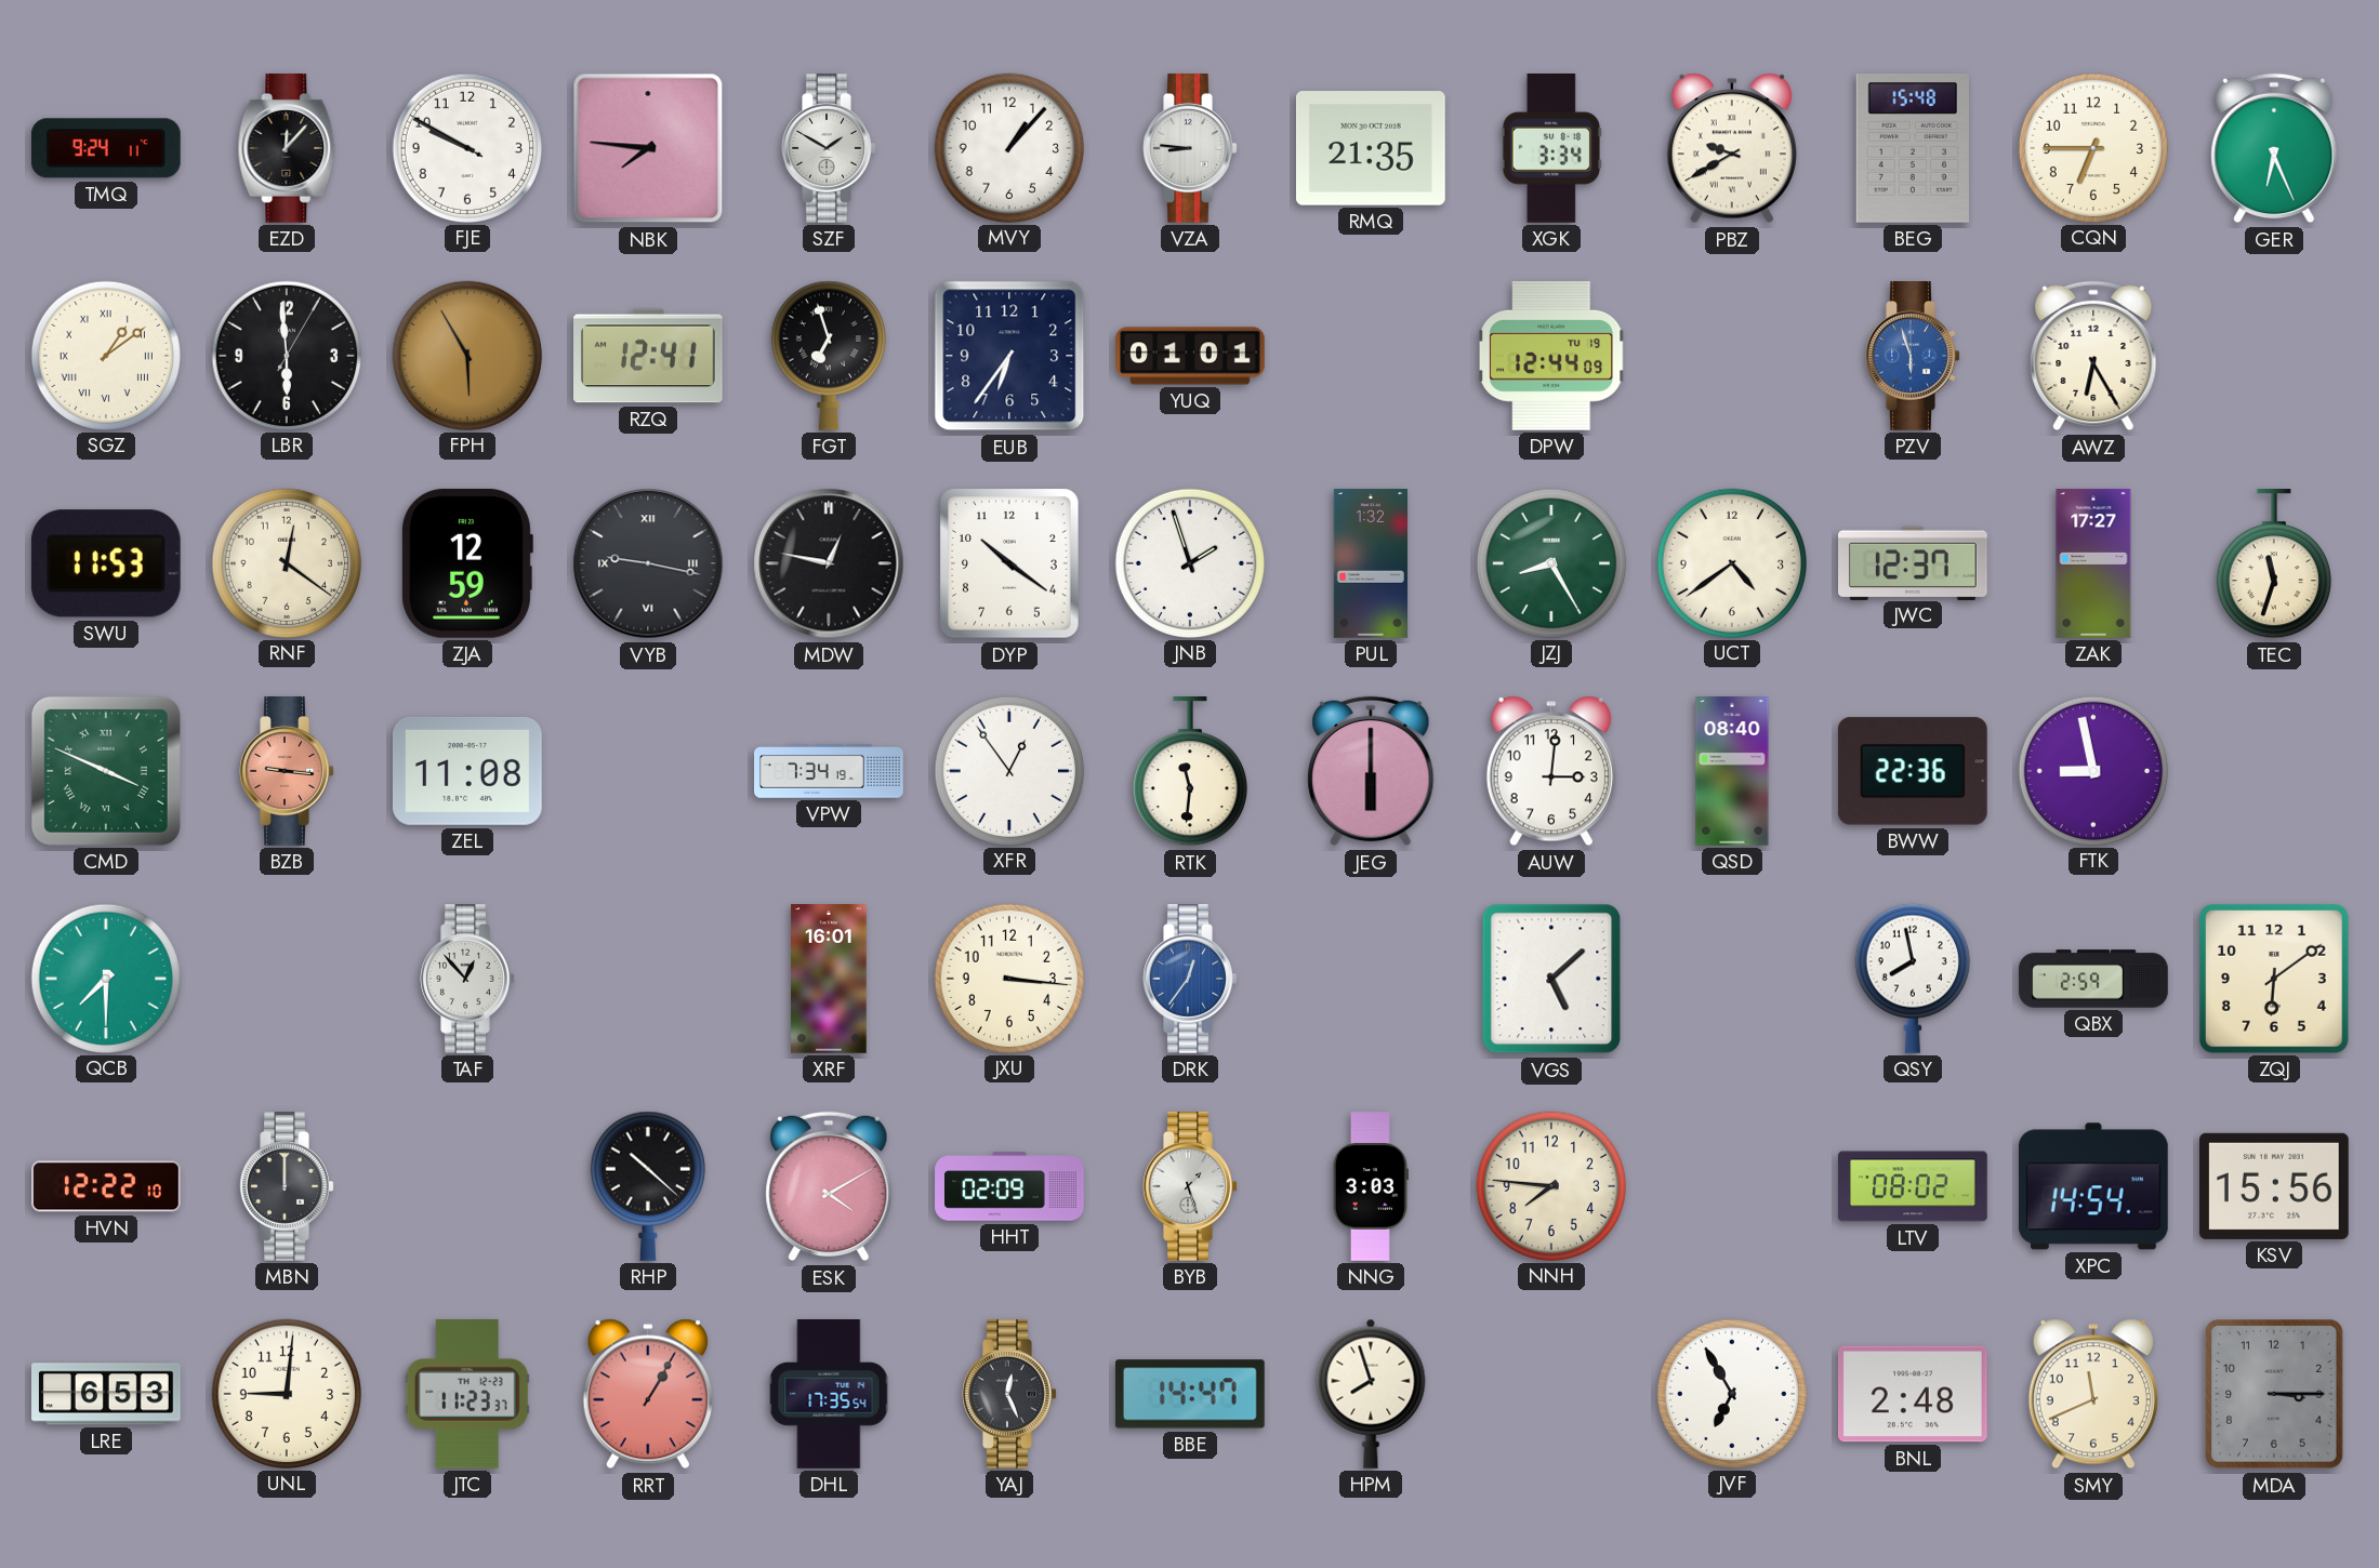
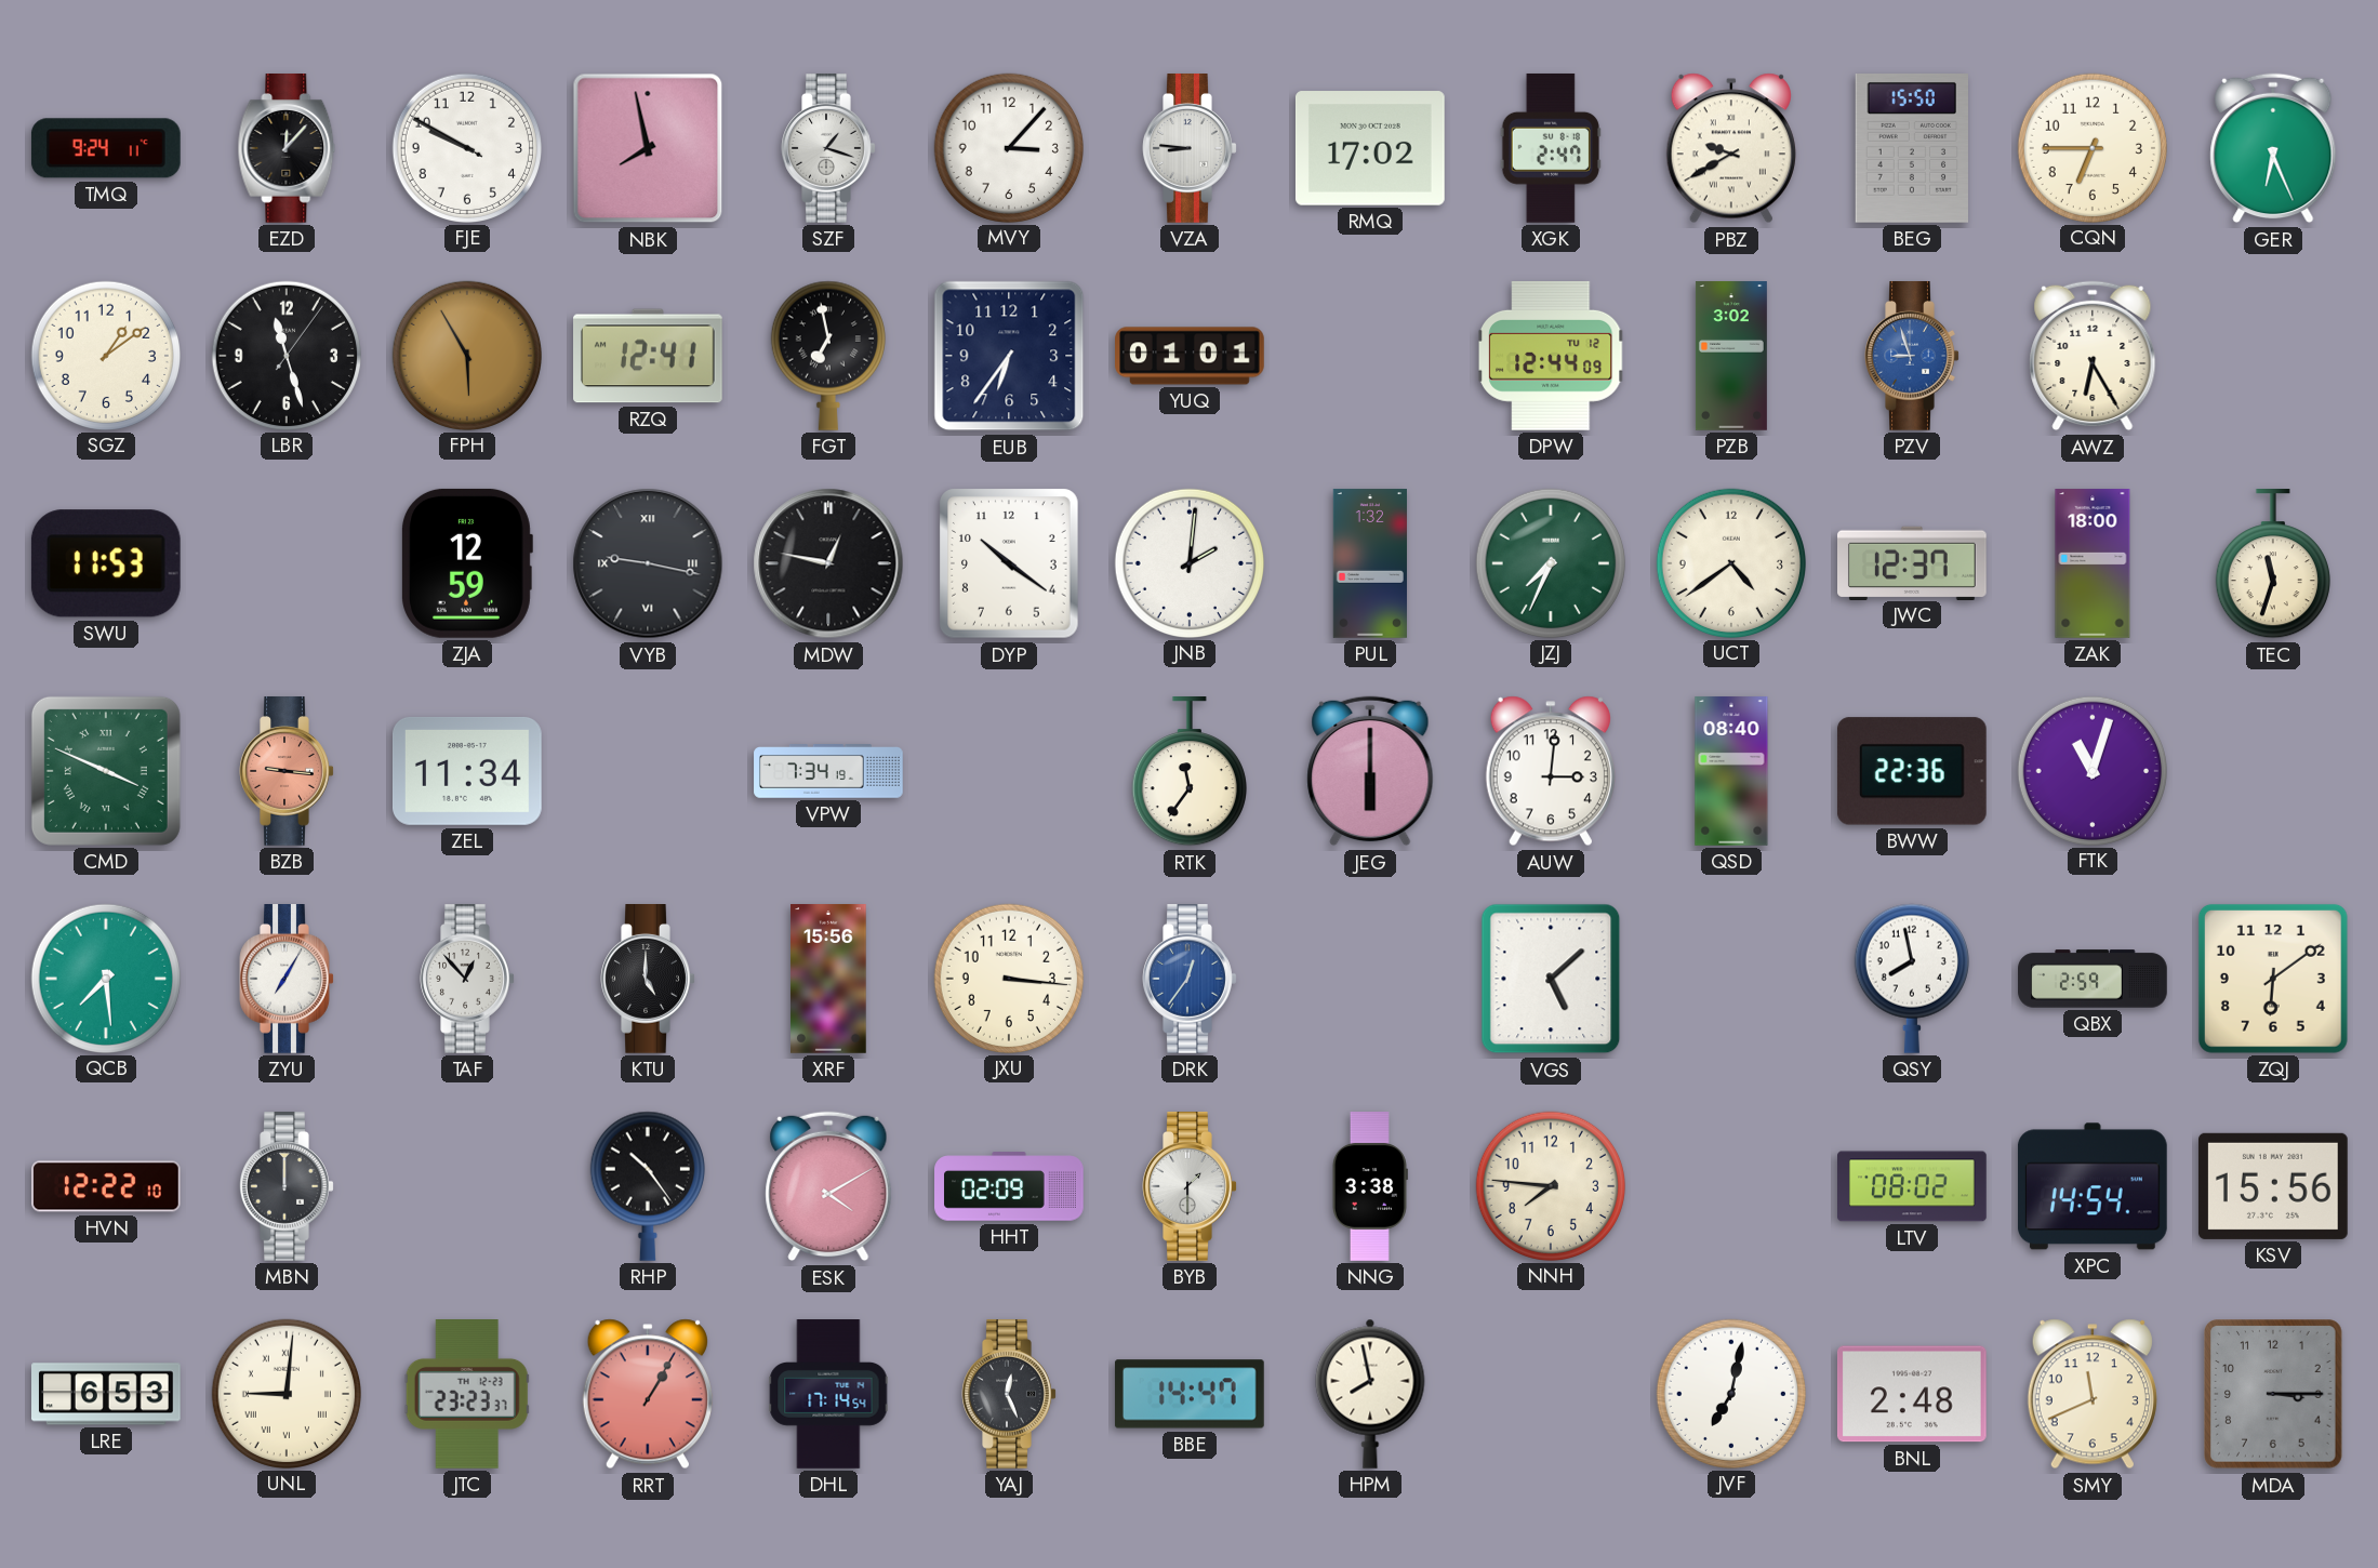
NBK: 7:46 -> 7:58 (648, 148)
SZF: 1:50 -> 1:18 (828, 149)
MVY: 1:07 -> 3:07 (1008, 147)
RMQ: 21:35 -> 17:02 (1370, 148)
XGK: 3:34 -> 2:47 (1551, 148)
BEG: 15:48 -> 15:50 (1912, 149)
SGZ numerals: Roman -> Arabic (105, 355)
LBR: 5:59 -> 11:27 (285, 355)
FGT: 6:57 -> 6:58 (828, 356)
DPW date: TU 19 -> TU 12 (1551, 356)
PZB: none -> 3:02 (1731, 356)
PZV: 5:57 -> 8:57 (1912, 357)
RNF: 12:21 -> none (286, 562)
JNB: 1:57 -> 2:01 (1188, 562)
JZJ: 8:25 -> 7:34 (1550, 562)
ZAK: 17:27 -> 18:00 (2093, 563)
ZEL: 11:08 -> 11:34 (468, 771)
XFR: 12:54 -> none (1008, 770)
RTK: 11:31 -> 11:36 (1190, 772)
FTK: 8:58 -> 11:03 (2091, 770)
QCB: 7:30 -> 7:29 (105, 978)
ZYU: none -> 7:05 (287, 980)
KTU: none -> 5:00 (648, 980)
XRF: 16:01 -> 15:56 (828, 979)
RHP: 10:22 -> 10:24 (648, 1186)
BYB: 1:27 -> 1:30 (1190, 1187)
NNG: 3:03 -> 3:38 (1369, 1186)
UNL numerals: Arabic -> Roman (285, 1393)
JTC: 11:23 -> 23:23 (467, 1395)
DHL: 17:35 -> 17:14 (828, 1394)
HPM: 7:57 -> 7:58 (1370, 1394)
JVF: 6:55 -> 7:02 (1730, 1393)
